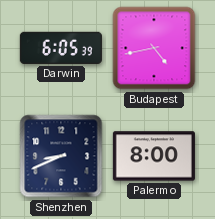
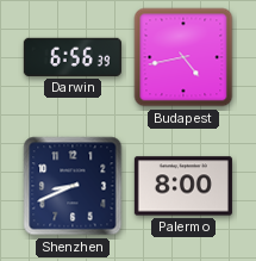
Darwin: 6:05 -> 6:56 (73, 57)
